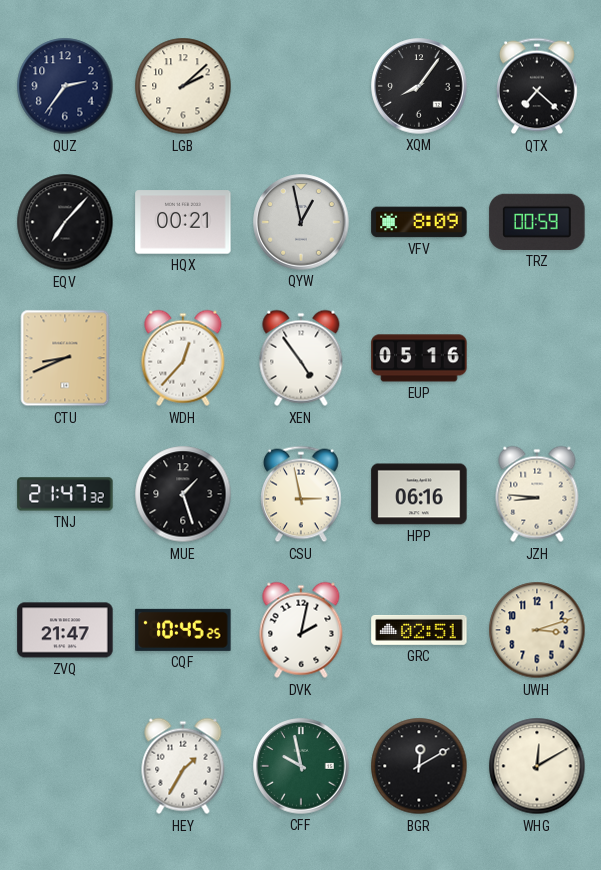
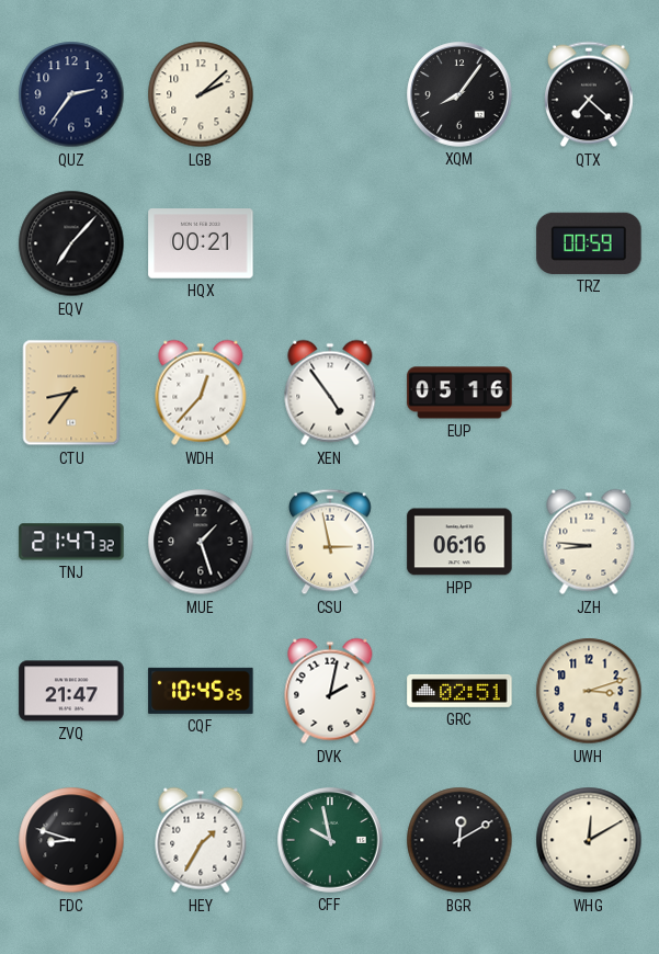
QYW: 12:58 -> none (301, 222)
VFV: 8:09 -> none (419, 222)
CTU: 8:41 -> 8:36 (71, 393)
FDC: none -> 8:48 (71, 840)
